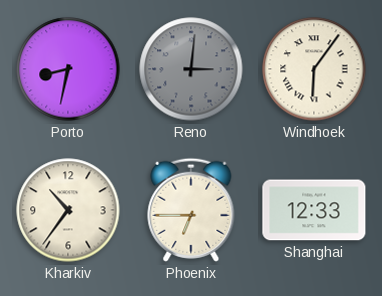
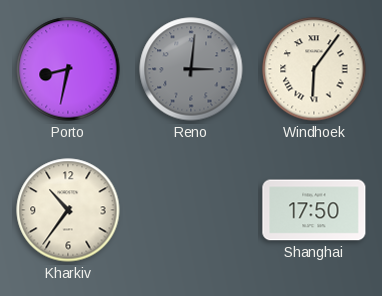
Phoenix: 6:45 -> none (191, 210)
Shanghai: 12:33 -> 17:50 (314, 210)
